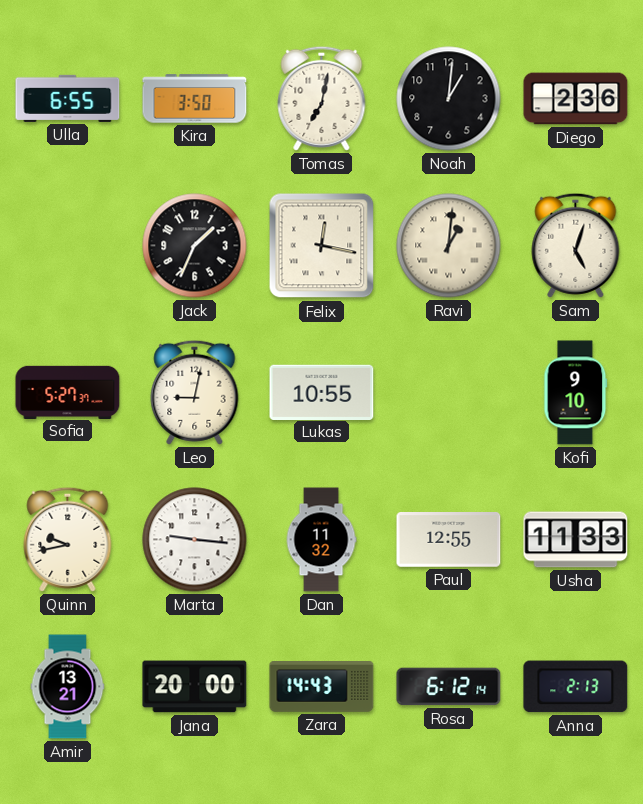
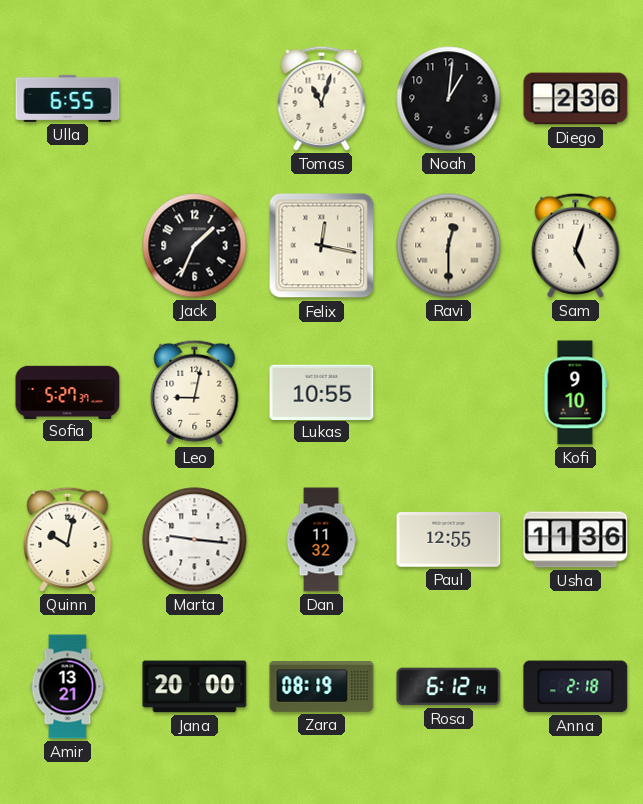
Kira: 3:50 -> none (195, 99)
Tomas: 7:02 -> 11:03 (322, 98)
Ravi: 1:01 -> 12:30 (449, 246)
Quinn: 9:43 -> 10:02 (68, 539)
Usha: 11:33 -> 11:36 (576, 540)
Zara: 14:43 -> 08:19 (322, 687)
Anna: 2:13 -> 2:18 (576, 687)
